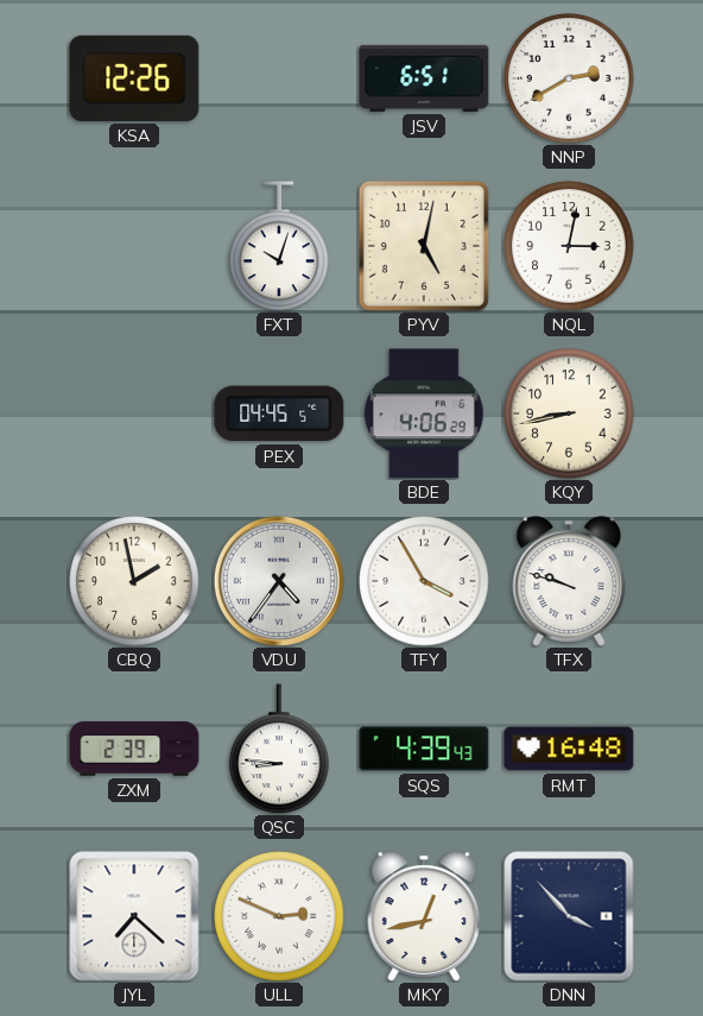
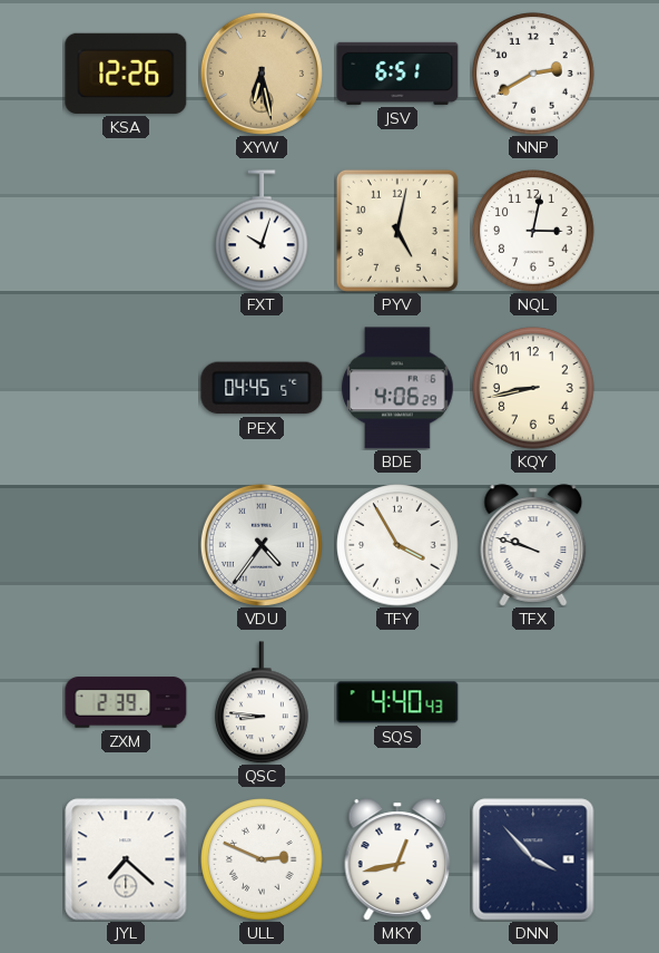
XYW: none -> 6:28 (262, 74)
CBQ: 1:58 -> none (134, 581)
SQS: 4:39 -> 4:40 (397, 702)
RMT: 16:48 -> none (569, 749)
